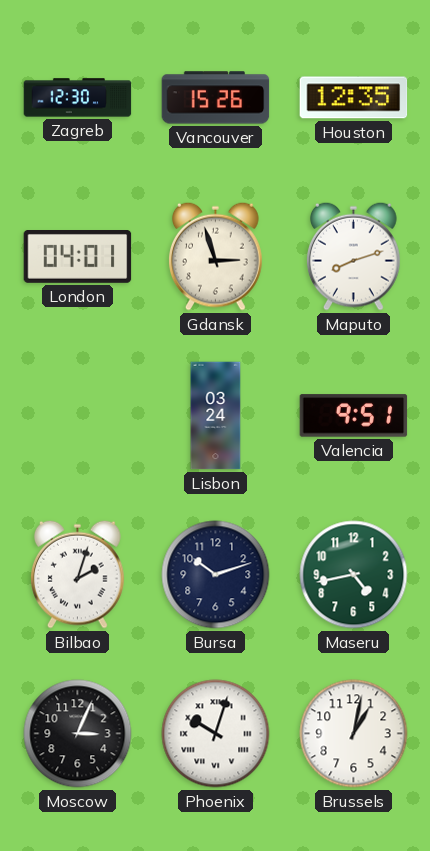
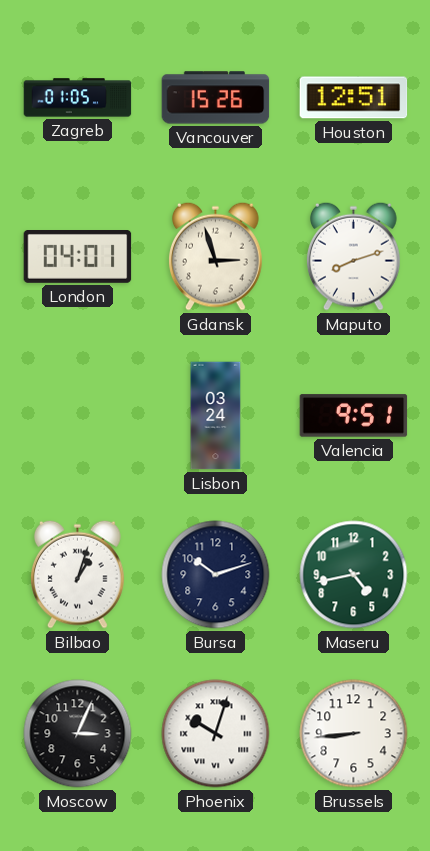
Zagreb: 12:30 -> 01:05 (78, 98)
Houston: 12:35 -> 12:51 (354, 98)
Bilbao: 2:03 -> 1:03 (78, 574)
Brussels: 1:02 -> 8:44 (354, 734)
